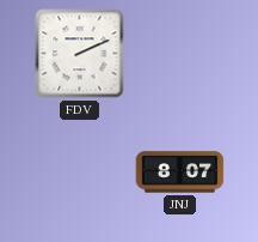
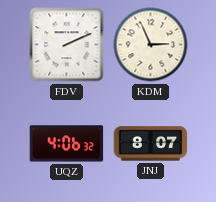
KDM: none -> 2:56 (151, 45)
UQZ: none -> 4:06 (67, 144)
